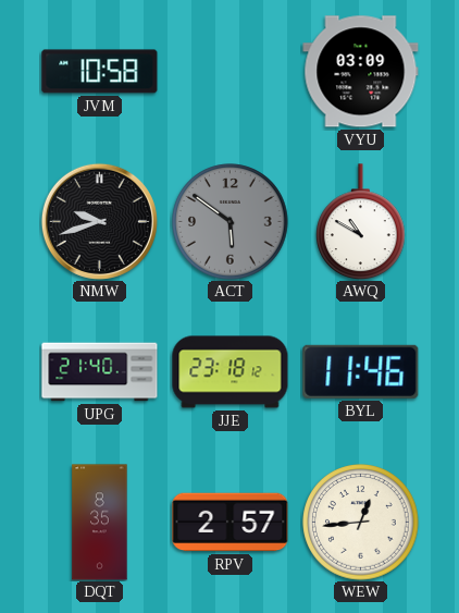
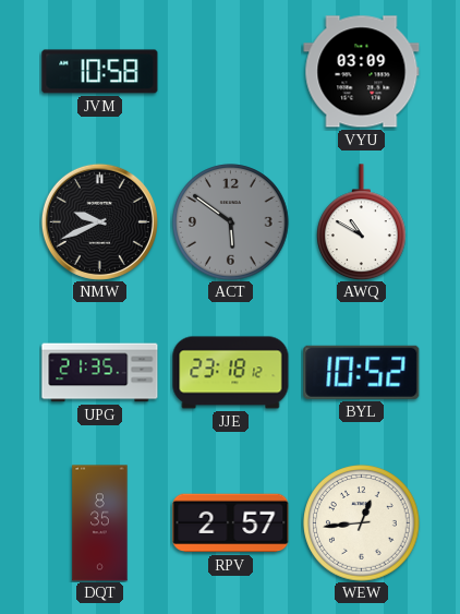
NMW: 9:42 -> 9:41 (99, 221)
UPG: 21:40 -> 21:35 (100, 373)
BYL: 11:46 -> 10:52 (362, 372)
